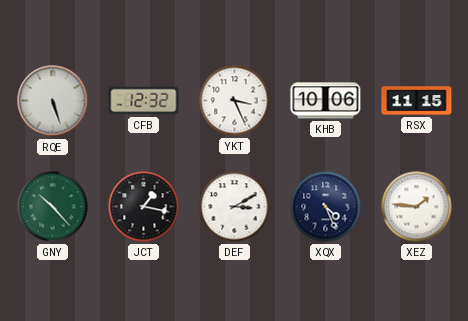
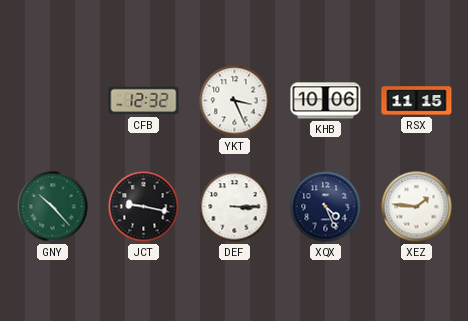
RQE: 5:27 -> none (53, 101)
JCT: 1:17 -> 9:17 (144, 207)
DEF: 3:10 -> 3:15 (235, 207)
